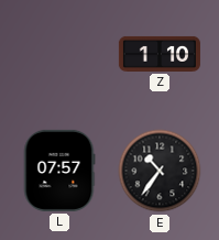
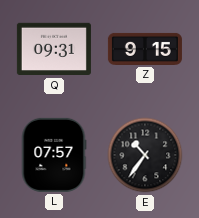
Q: none -> 09:31 (54, 49)
Z: 1:10 -> 9:15 (145, 49)
